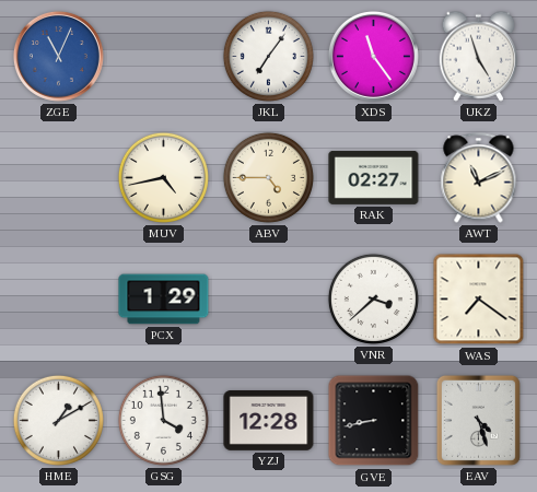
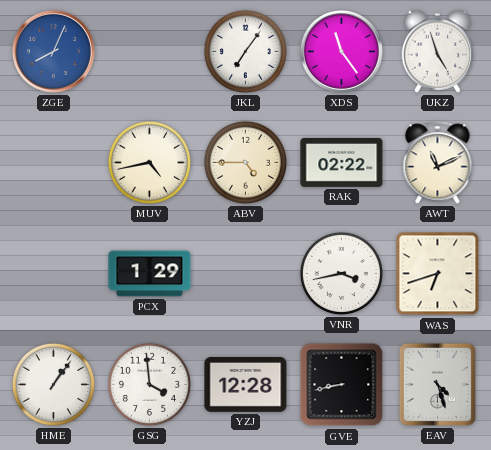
ZGE: 11:04 -> 8:04 (53, 51)
RAK: 02:27 -> 02:22 (342, 162)
VNR: 3:38 -> 3:43 (341, 273)
WAS: 7:21 -> 6:42 (438, 274)
HME: 1:10 -> 1:06 (53, 384)
